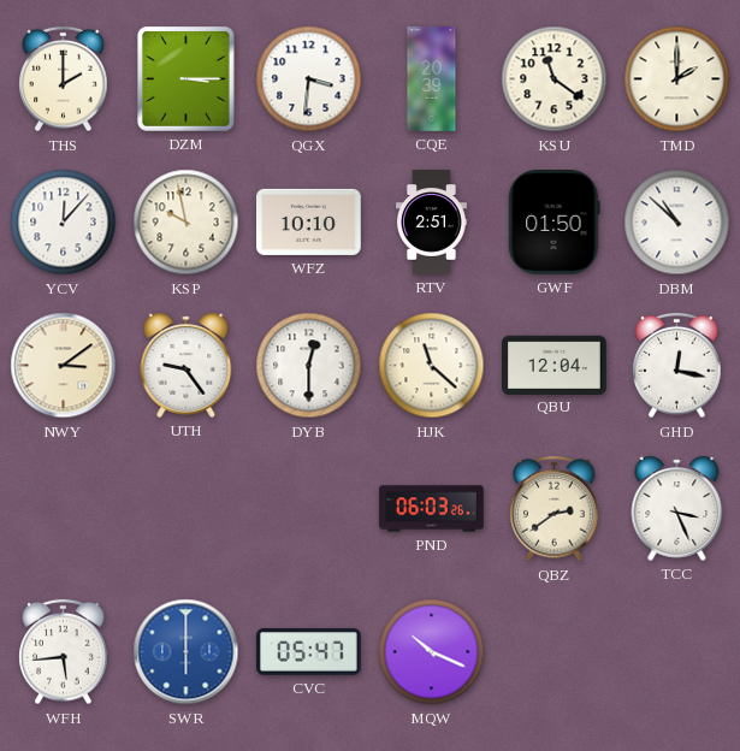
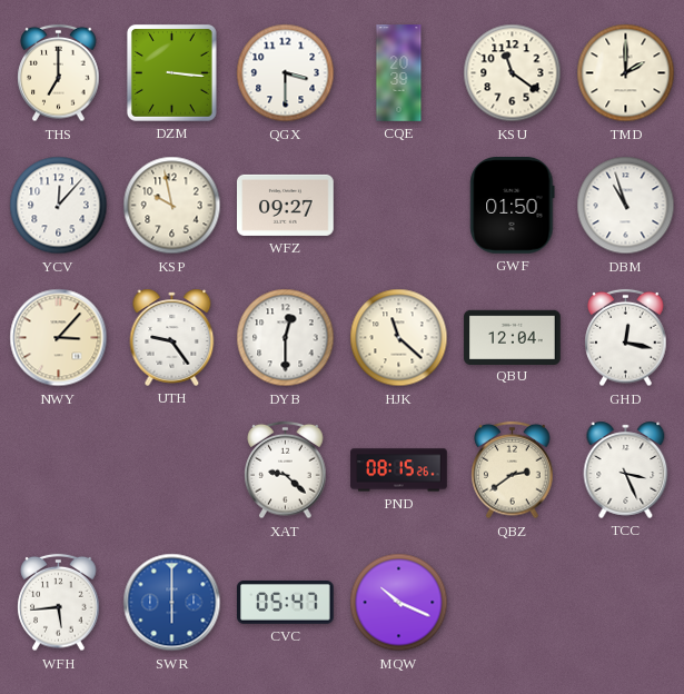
THS: 2:00 -> 7:00 (59, 73)
DZM: 3:15 -> 3:16 (171, 73)
QGX: 3:31 -> 3:30 (286, 73)
WFZ: 10:10 -> 09:27 (286, 205)
RTV: 2:51 -> none (432, 223)
DBM: 10:52 -> 10:57 (626, 206)
NWY: 3:09 -> 3:07 (59, 338)
XAT: none -> 9:22 (286, 470)
PND: 06:03 -> 08:15 (399, 470)
